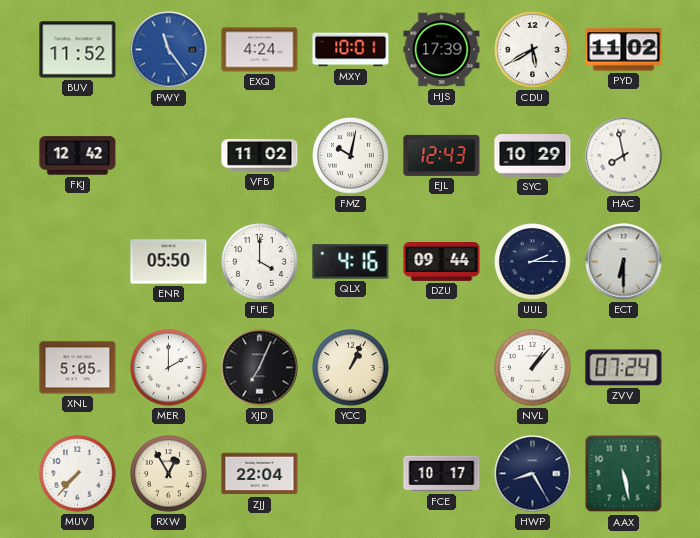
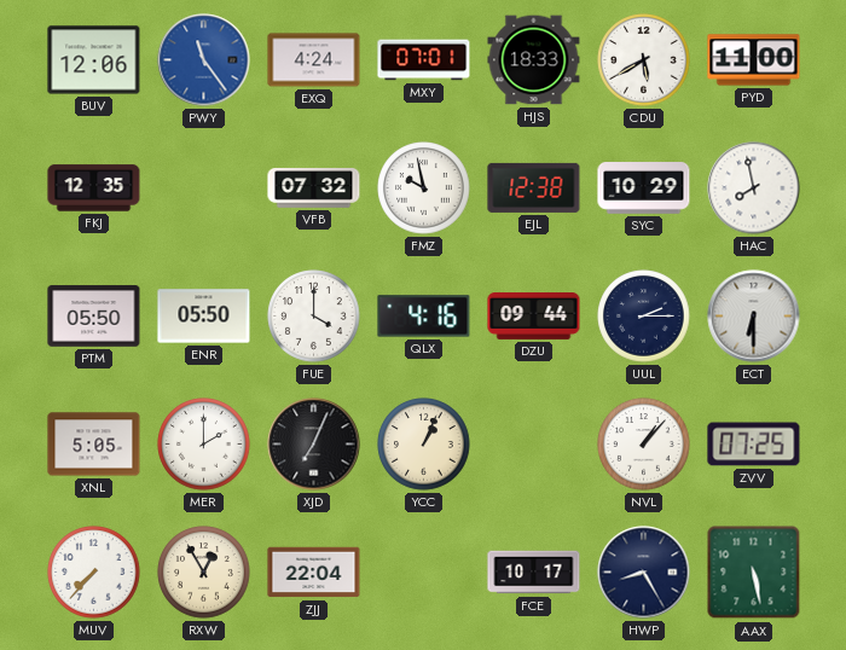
BUV: 11:52 -> 12:06 (94, 60)
MXY: 10:01 -> 07:01 (424, 60)
HJS: 17:39 -> 18:33 (534, 60)
PYD: 11:02 -> 11:00 (754, 60)
FKJ: 12:42 -> 12:35 (94, 188)
VFB: 11:02 -> 07:32 (314, 188)
FMZ: 10:02 -> 9:58 (424, 188)
EJL: 12:43 -> 12:38 (534, 187)
PTM: none -> 05:50 (94, 317)
ZVV: 07:24 -> 07:25 (754, 445)
